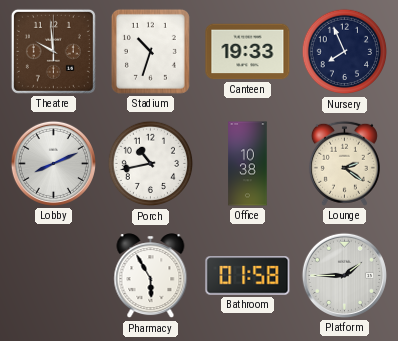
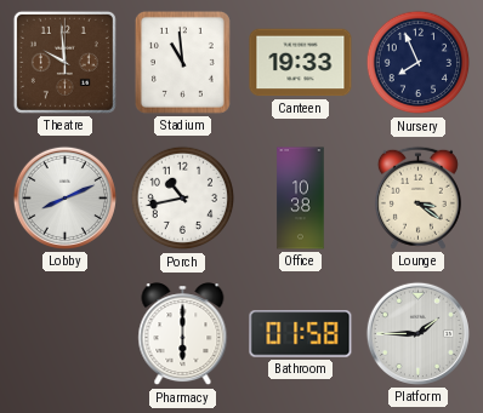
Stadium: 10:33 -> 10:59 (182, 62)
Lounge: 2:21 -> 3:21 (417, 197)
Pharmacy: 5:55 -> 6:00 (183, 334)
